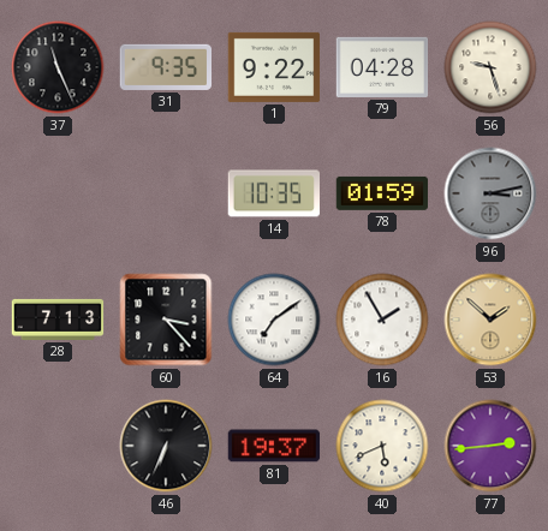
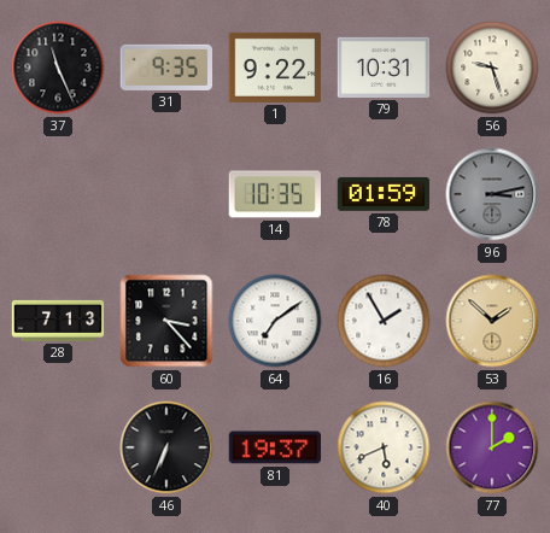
79: 04:28 -> 10:31 (384, 68)
77: 2:44 -> 2:00 (492, 447)
